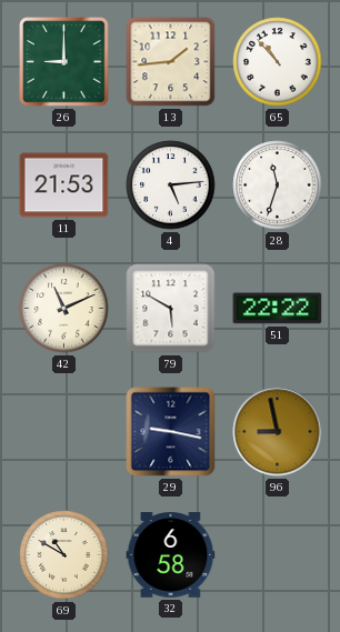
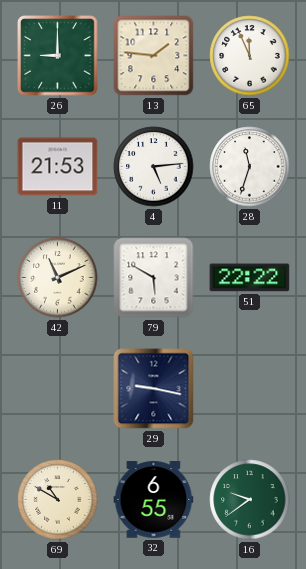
13: 1:44 -> 1:46 (154, 56)
65: 10:53 -> 11:56 (250, 56)
96: 8:58 -> none (278, 432)
32: 6:58 -> 6:55 (154, 500)
16: none -> 9:39 (250, 500)
